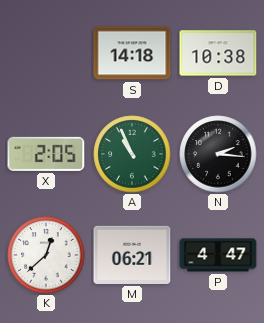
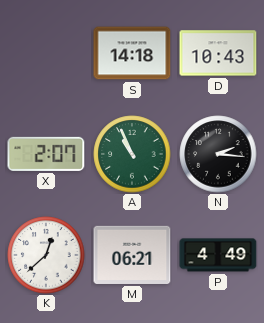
D: 10:38 -> 10:43 (218, 53)
X: 2:05 -> 2:07 (46, 154)
P: 4:47 -> 4:49 (218, 255)
